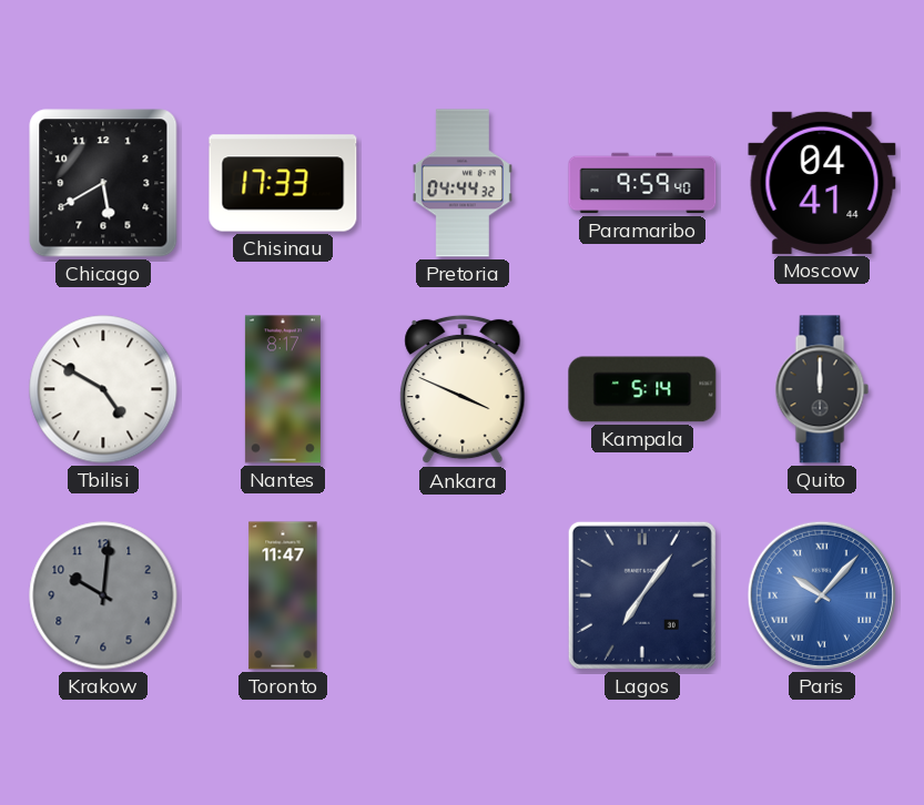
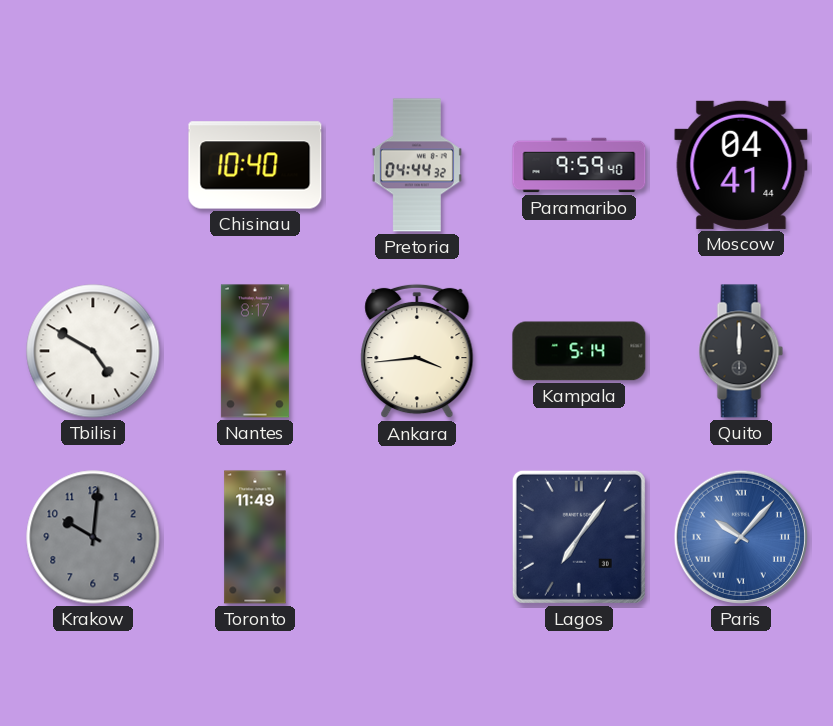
Chicago: 5:40 -> none (103, 183)
Chisinau: 17:33 -> 10:40 (255, 165)
Ankara: 3:49 -> 3:44 (417, 351)
Toronto: 11:47 -> 11:49 (255, 537)
